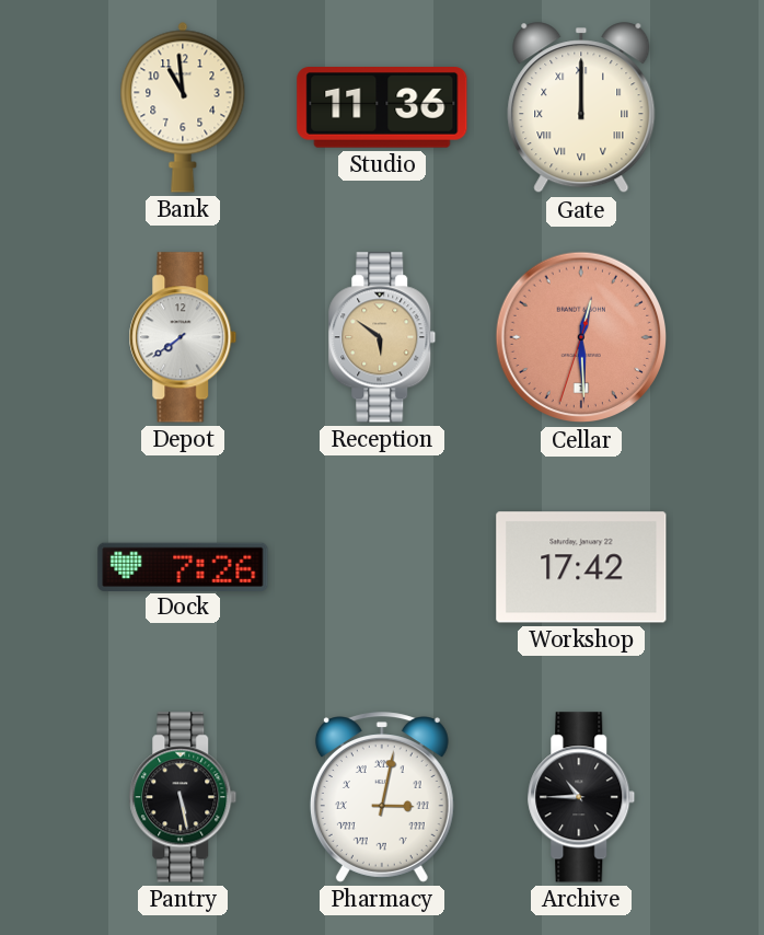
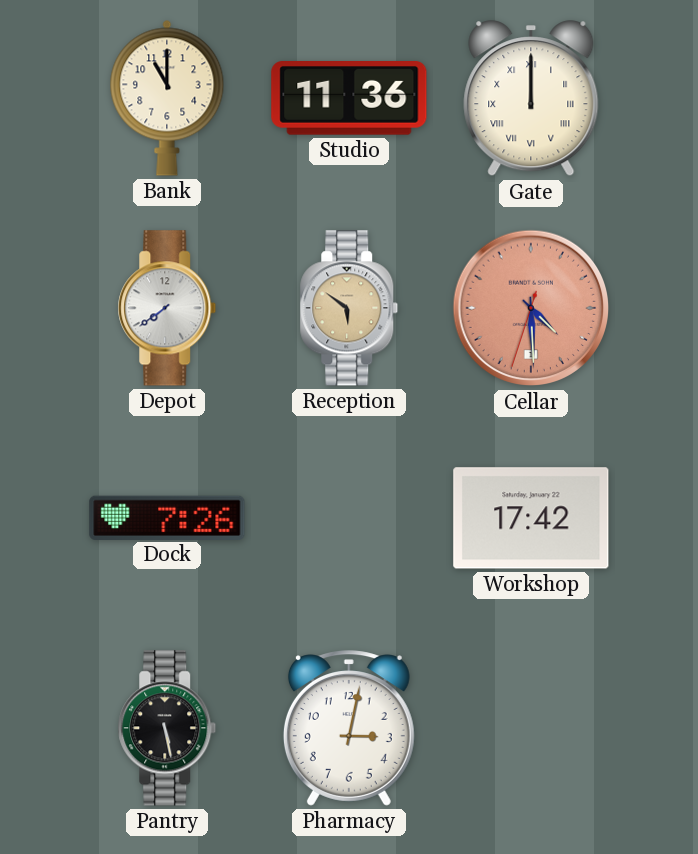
Bank: 10:59 -> 11:00 (167, 98)
Cellar: 12:29 -> 4:29 (531, 308)
Pharmacy numerals: Roman -> Arabic (349, 728)
Archive: 10:45 -> none (581, 797)
